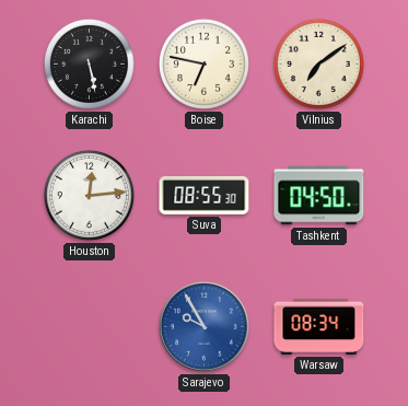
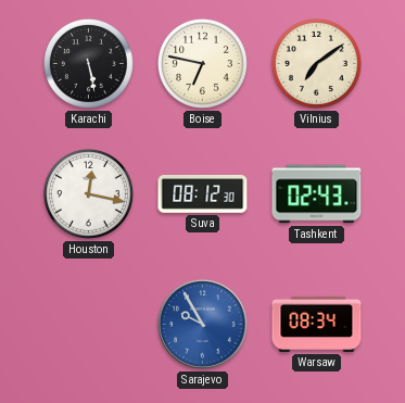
Houston: 12:14 -> 12:17 (88, 193)
Suva: 08:55 -> 08:12 (203, 194)
Tashkent: 04:50 -> 02:43 (317, 194)
